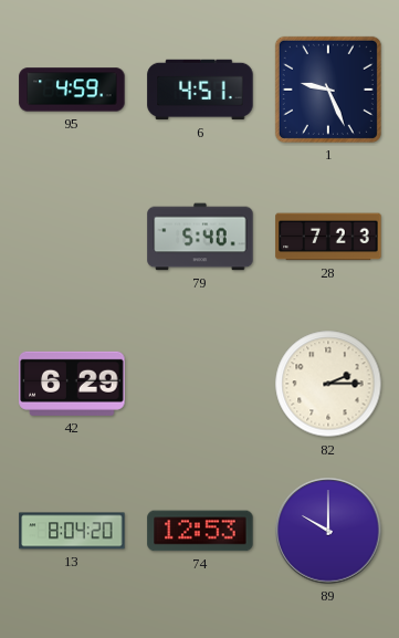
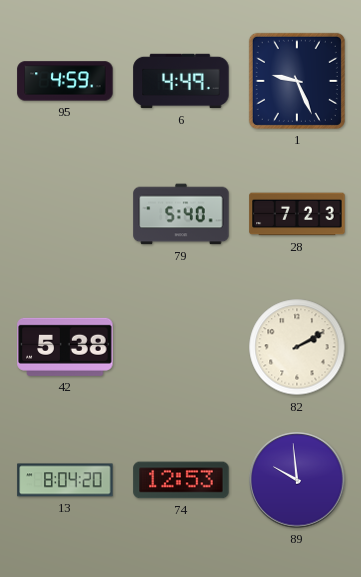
6: 4:51 -> 4:49 (181, 81)
42: 6:29 -> 5:38 (65, 347)
82: 2:15 -> 2:10 (297, 347)
89: 10:00 -> 9:59 (297, 480)
